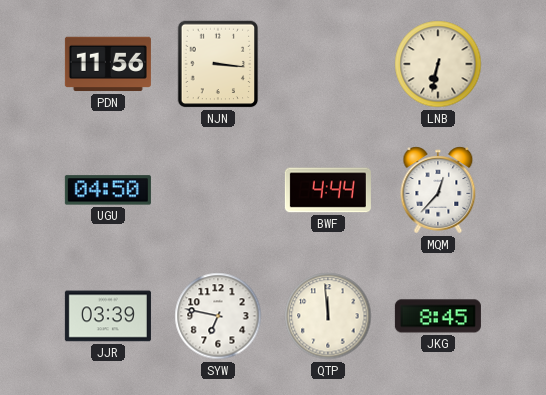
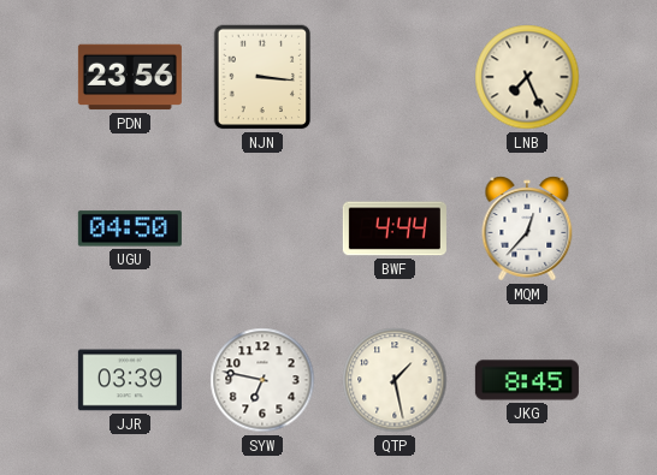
PDN: 11:56 -> 23:56 (130, 77)
LNB: 6:32 -> 7:26 (527, 77)
QTP: 11:59 -> 1:28 (395, 380)
